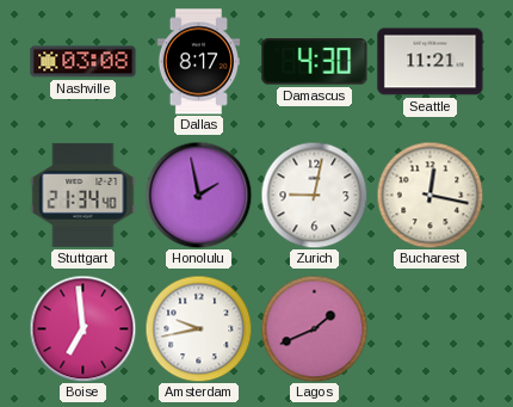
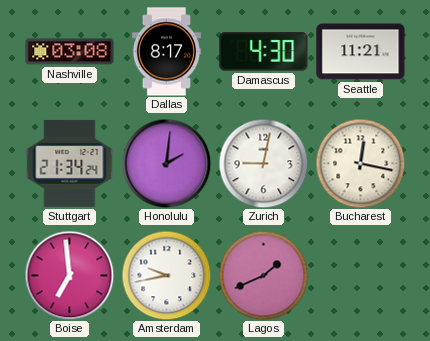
Stuttgart: 21:34:40 -> 21:34:24 (70, 163)
Honolulu: 1:58 -> 2:01 (166, 163)
